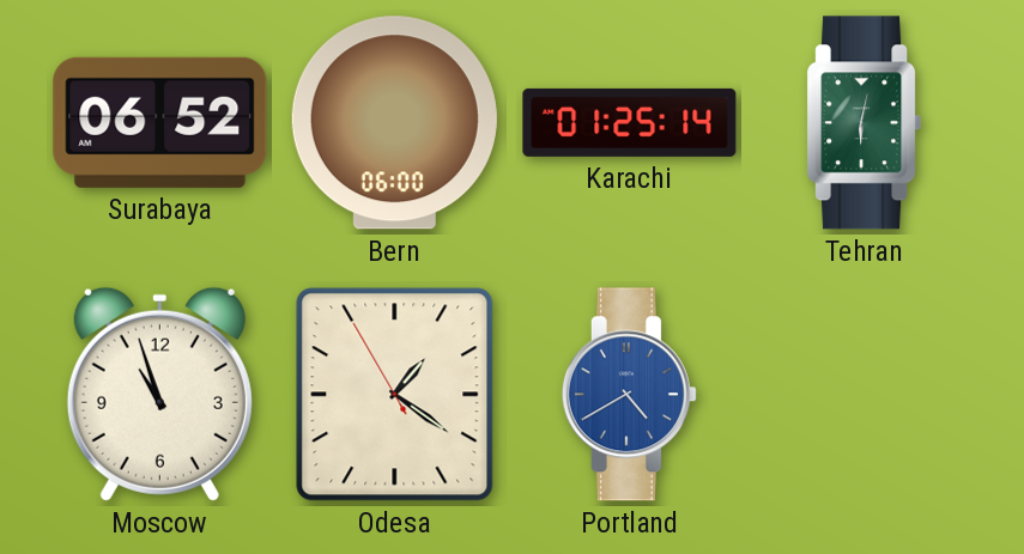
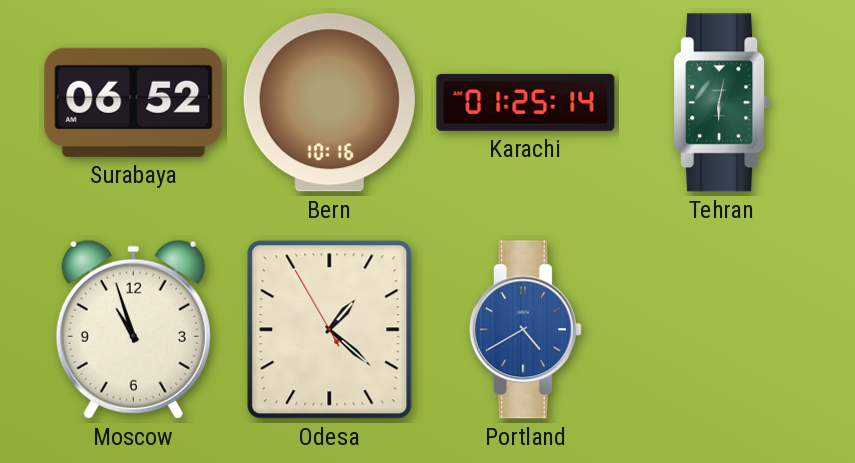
Bern: 06:00 -> 10:16 (329, 103)
Odesa: 1:20 -> 1:21 (330, 330)
